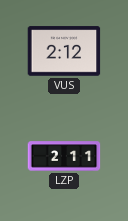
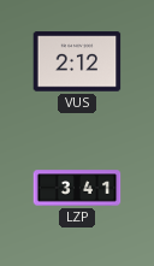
LZP: 2:11 -> 3:41 (77, 188)
